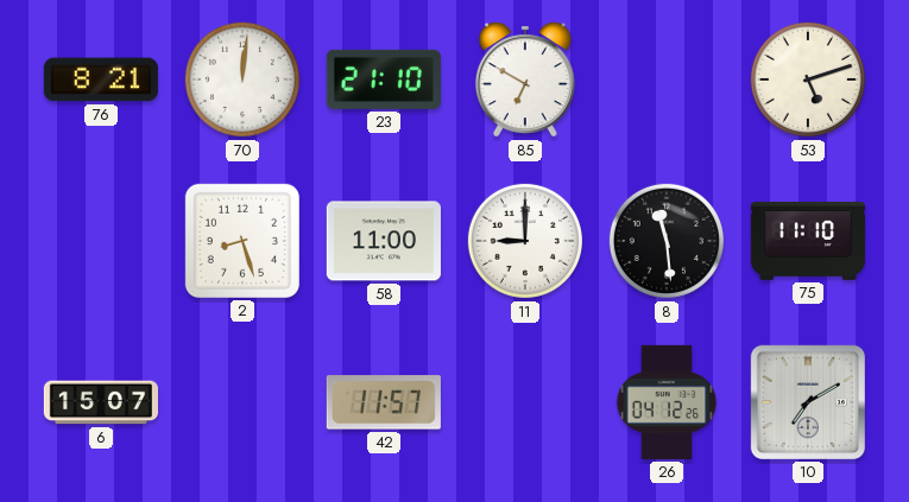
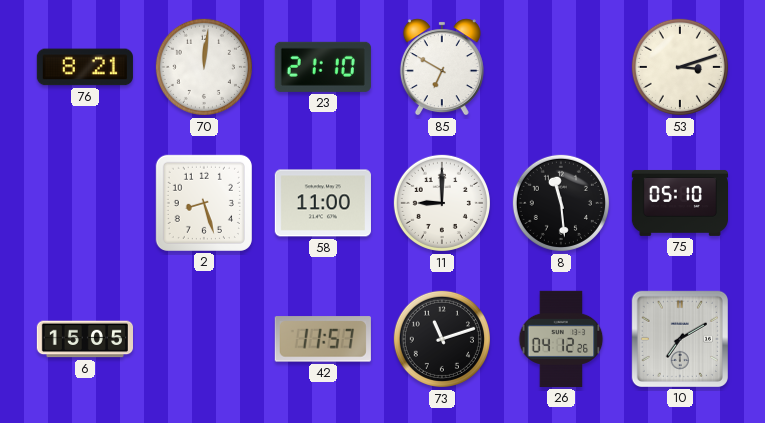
53: 5:12 -> 3:12 (680, 67)
75: 11:10 -> 05:10 (679, 203)
6: 15:07 -> 15:05 (84, 339)
73: none -> 11:12 (442, 339)
